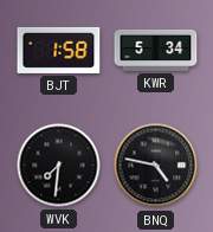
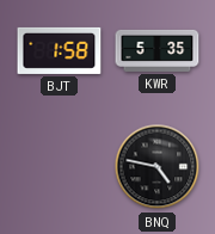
KWR: 5:34 -> 5:35 (158, 50)
WVK: 7:31 -> none (59, 166)
